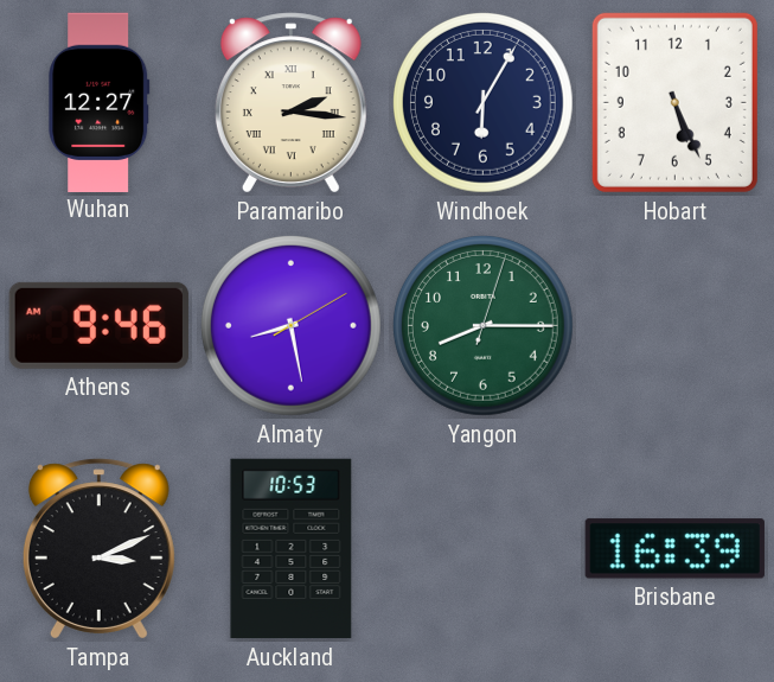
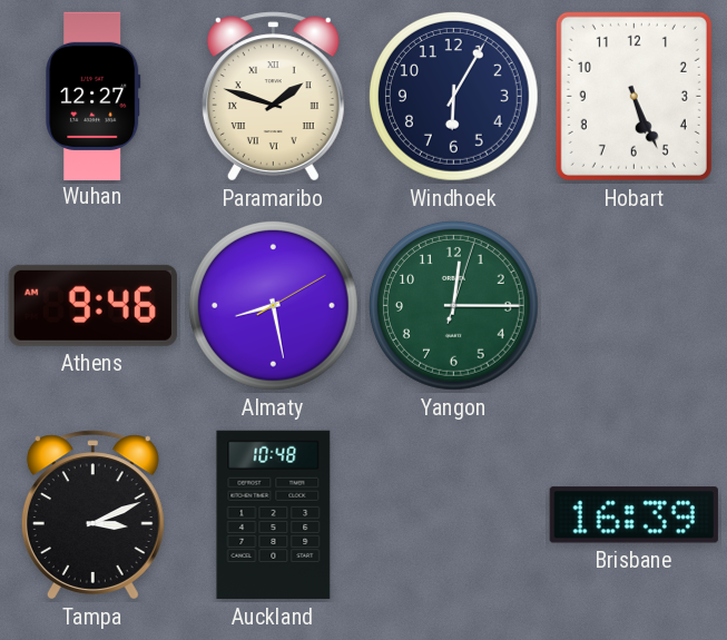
Paramaribo: 2:16 -> 1:48 (273, 97)
Yangon: 8:15 -> 12:15 (454, 306)
Auckland: 10:53 -> 10:48 (274, 515)
